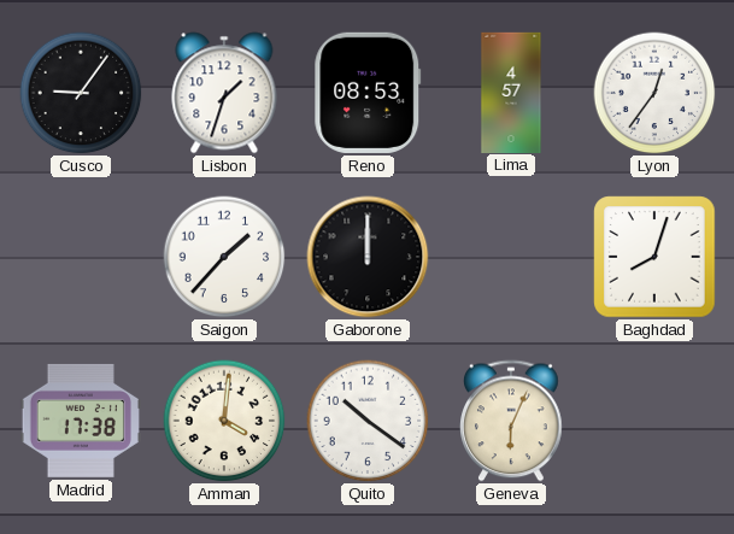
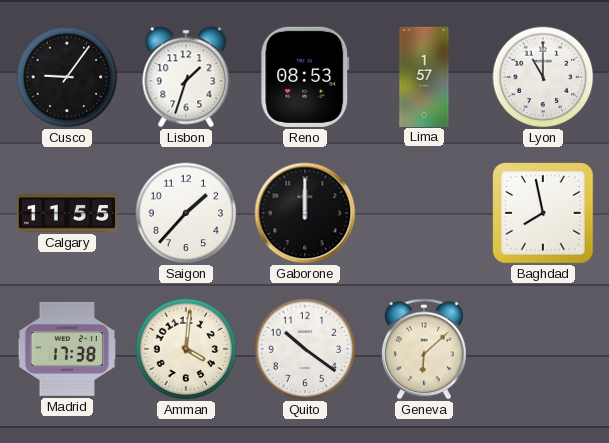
Lima: 4:57 -> 1:57 (424, 76)
Lyon: 12:36 -> 11:00 (543, 77)
Calgary: none -> 11:55 (66, 213)
Baghdad: 8:03 -> 7:58 (543, 213)
Geneva: 6:04 -> 6:08 (425, 349)
